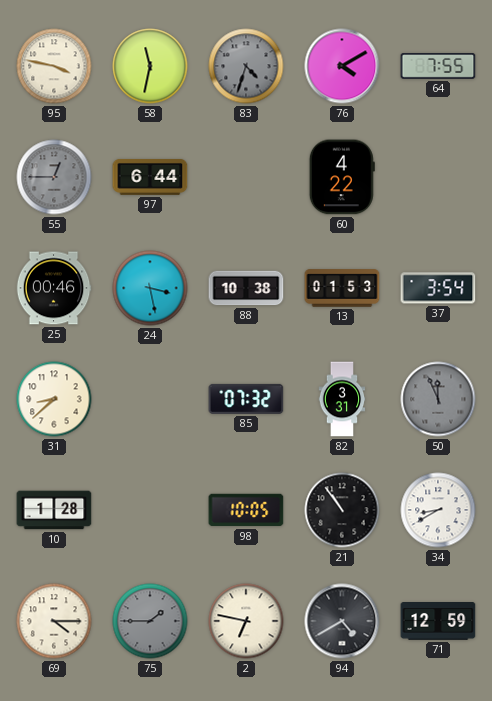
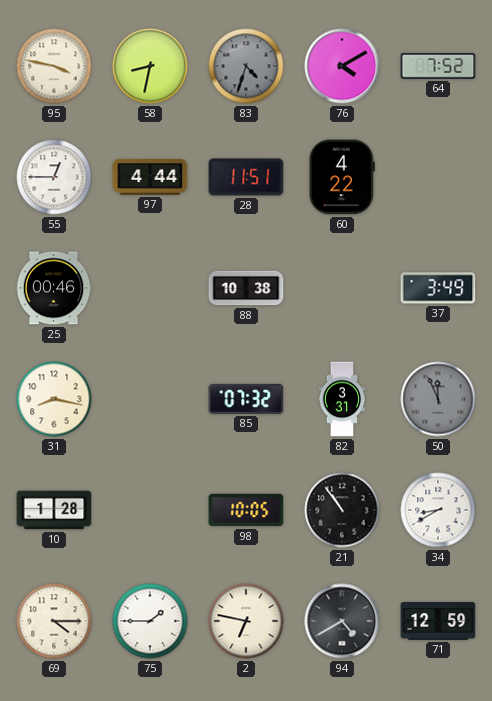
58: 11:32 -> 8:32 (150, 66)
64: 7:55 -> 7:52 (438, 67)
55 dial: grey -> white (54, 177)
97: 6:44 -> 4:44 (150, 177)
28: none -> 11:51 (246, 177)
24: 3:28 -> none (150, 288)
13: 01:53 -> none (342, 288)
37: 3:54 -> 3:49 (438, 288)
31: 8:38 -> 8:17 (54, 399)
75 dial: grey -> white (150, 621)
